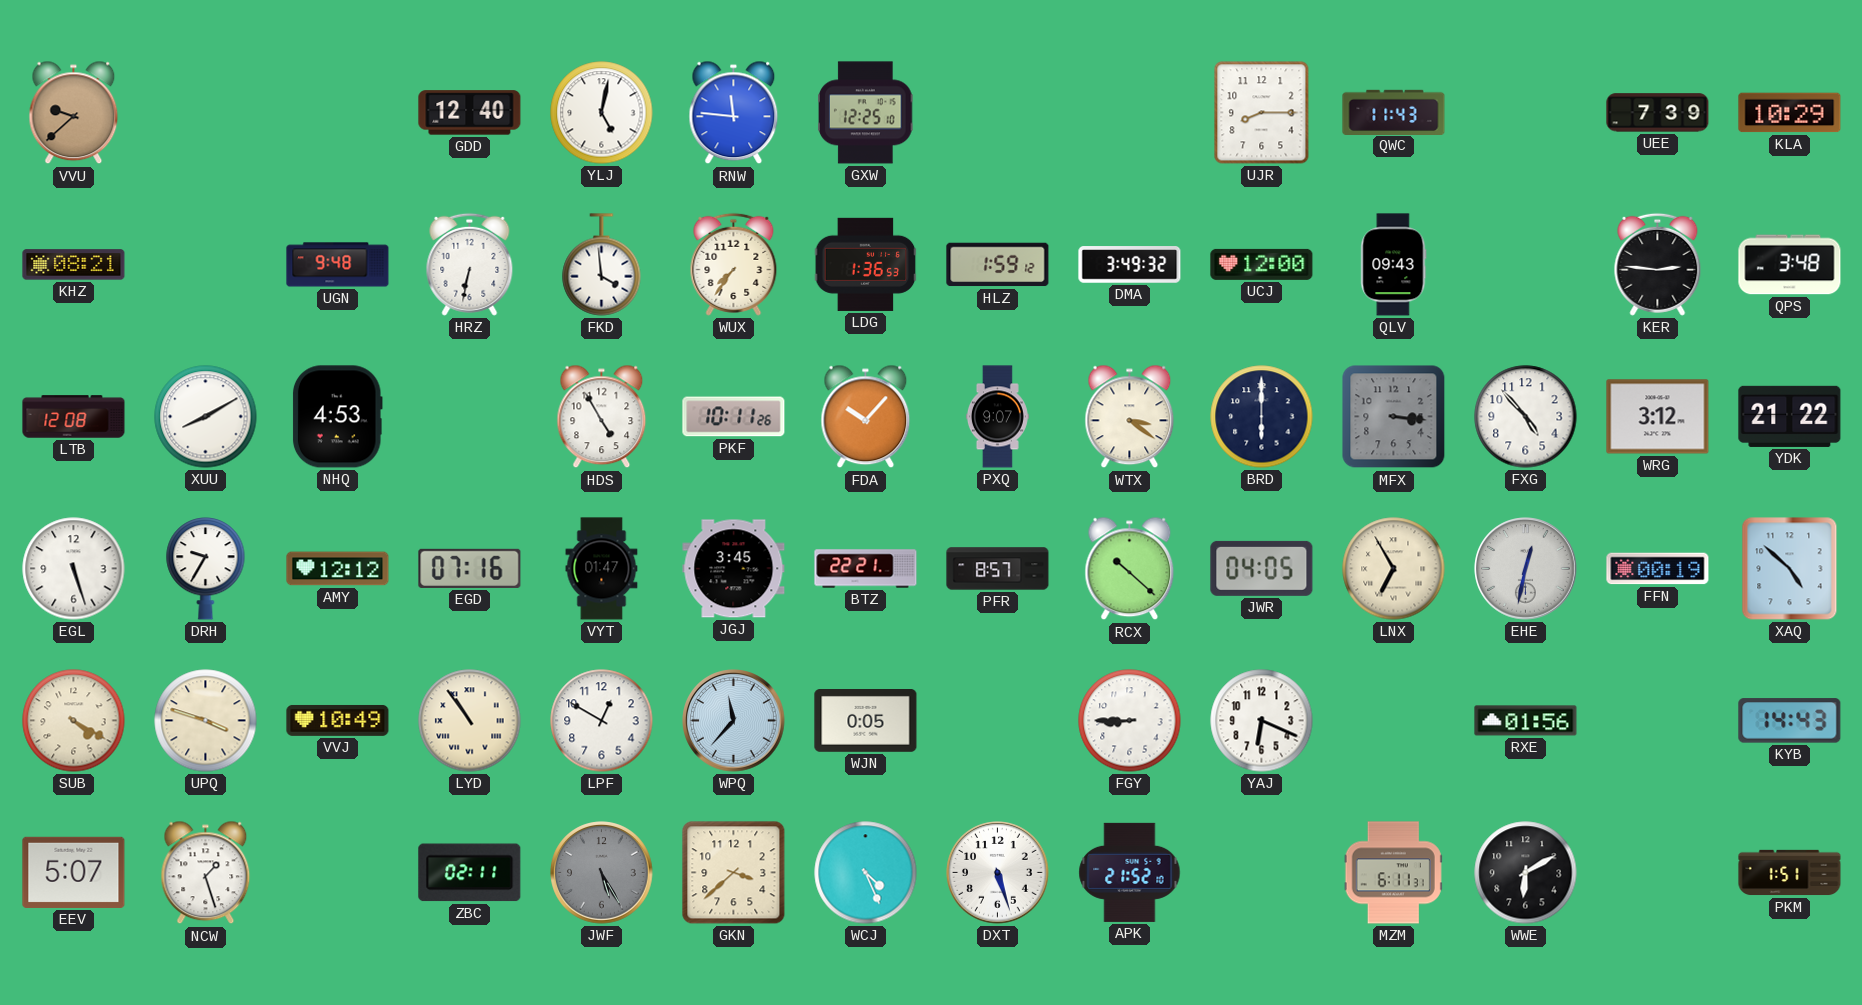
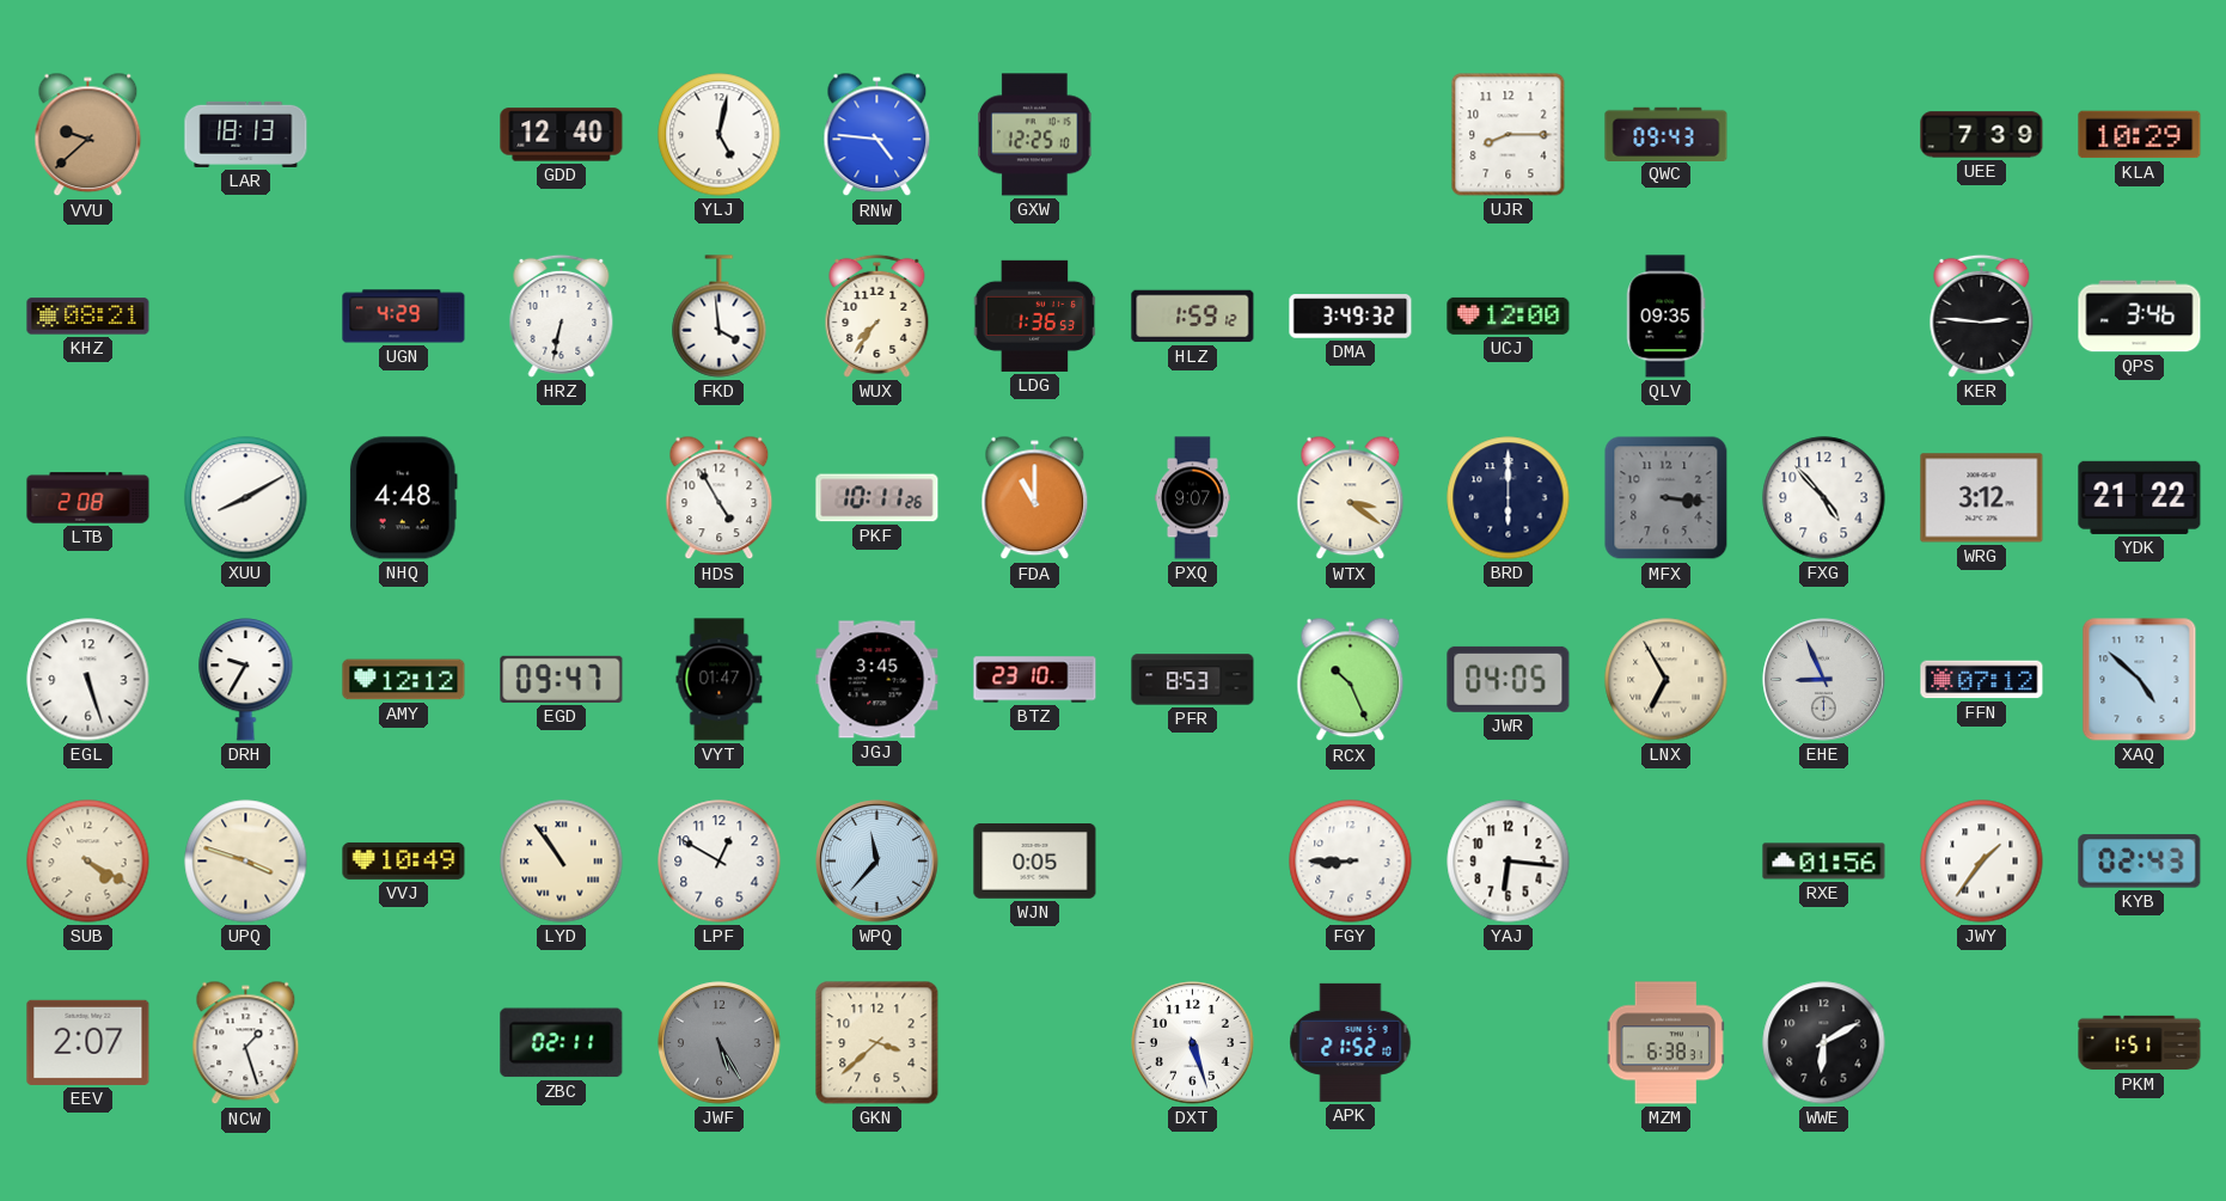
LAR: none -> 18:13 (246, 134)
RNW: 11:46 -> 4:46 (877, 135)
QWC: 11:43 -> 09:43 (1667, 134)
UGN: 9:48 -> 4:29 (404, 317)
QLV: 09:43 -> 09:35 (1667, 317)
QPS: 3:48 -> 3:46 (2140, 317)
LTB: 12:08 -> 2:08 (88, 498)
NHQ: 4:53 -> 4:48 (403, 498)
FDA: 10:07 -> 11:00 (1035, 498)
EGD: 07:16 -> 09:47 (562, 679)
BTZ: 22:21 -> 23:10 (1035, 680)
PFR: 8:57 -> 8:53 (1193, 680)
RCX: 10:22 -> 10:26 (1351, 680)
EHE: 12:32 -> 8:56 (1824, 680)
FFN: 00:19 -> 07:12 (1982, 680)
YAJ: 6:19 -> 6:16 (1509, 862)
JWY: none -> 1:36 (1982, 862)
KYB: 14:43 -> 02:43 (2140, 862)
EEV: 5:07 -> 2:07 (88, 1042)
WCJ: 4:26 -> none (866, 873)
MZM: 6:11 -> 6:38 (1665, 1043)
